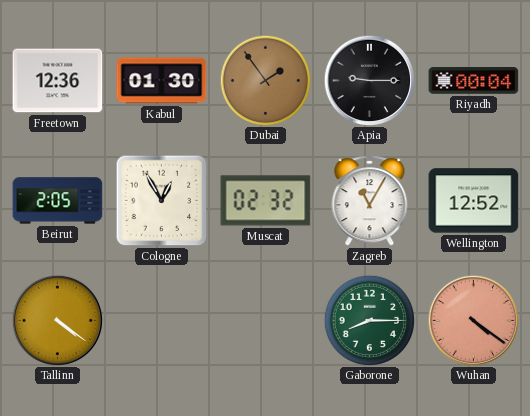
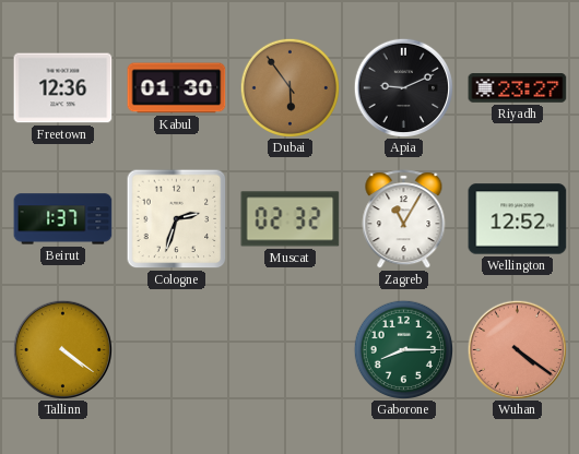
Dubai: 1:54 -> 5:54 (289, 87)
Apia: 9:15 -> 9:11 (403, 87)
Riyadh: 00:04 -> 23:27 (518, 88)
Beirut: 2:05 -> 1:37 (63, 219)
Cologne: 12:55 -> 2:33 (177, 219)
